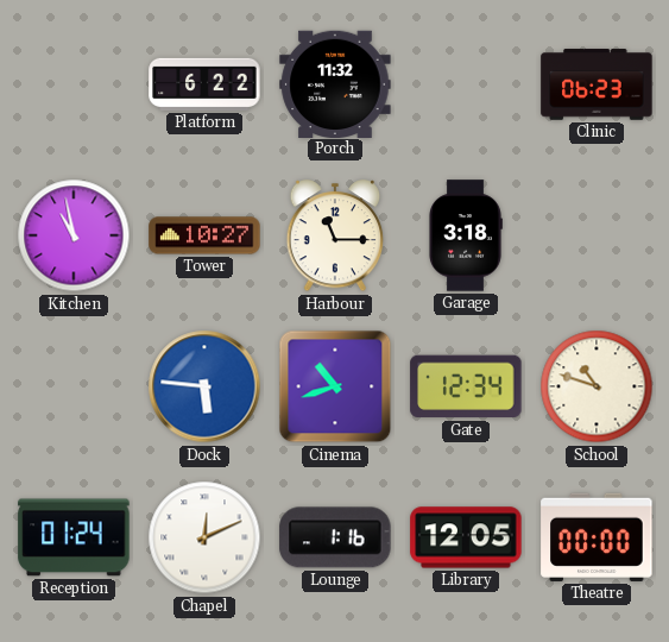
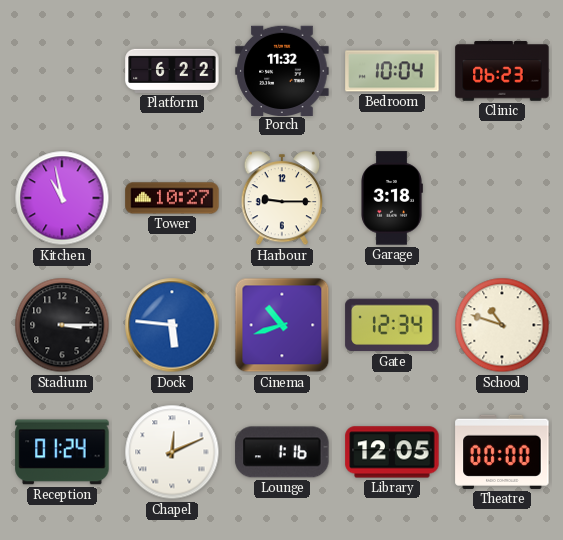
Bedroom: none -> 10:04 (392, 71)
Harbour: 11:15 -> 9:15 (282, 199)
Stadium: none -> 3:15 (62, 325)
